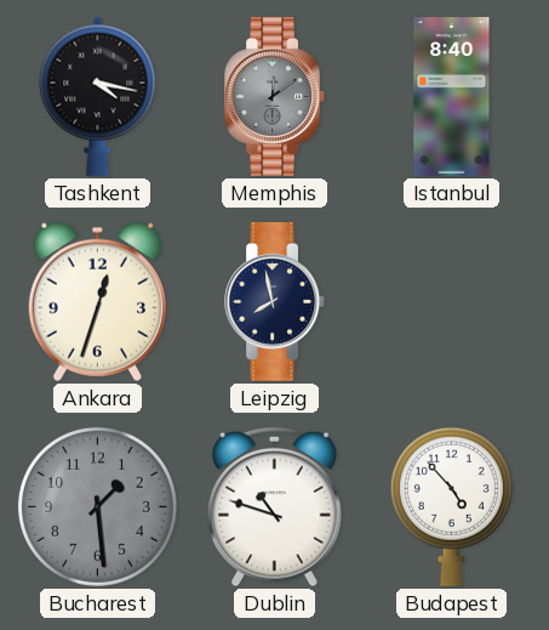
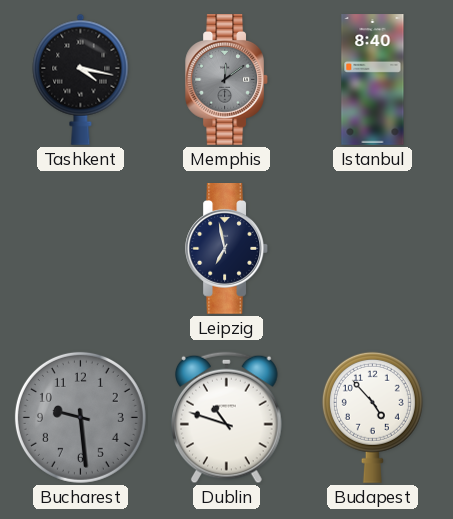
Ankara: 12:33 -> none (97, 301)
Leipzig: 7:58 -> 6:58 (226, 249)
Bucharest: 1:29 -> 9:29 (80, 417)
